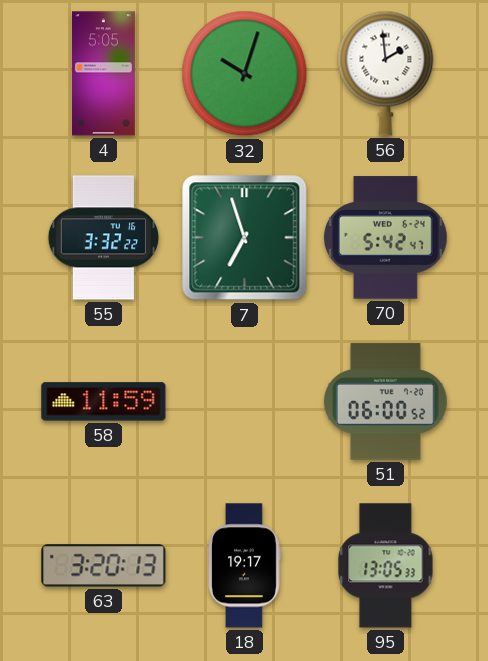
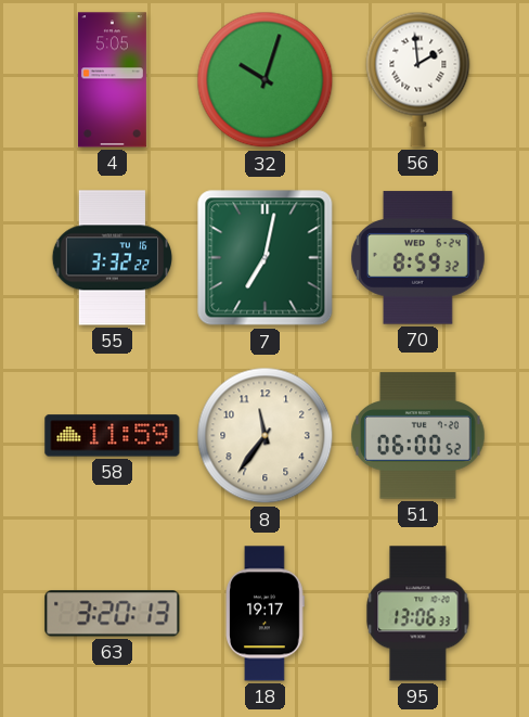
7: 6:57 -> 7:02 (266, 258)
70: 5:42 -> 8:59 (417, 258)
8: none -> 11:36 (266, 436)
95: 13:05 -> 13:06 (418, 614)
